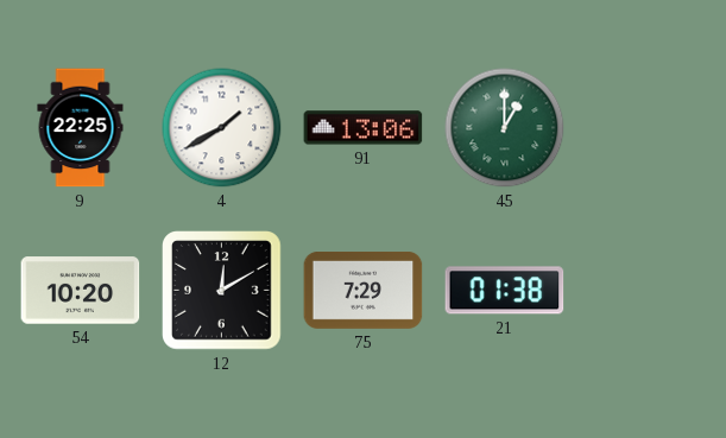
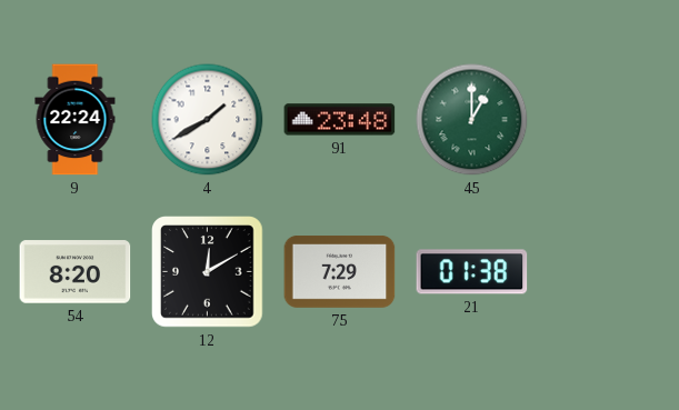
9: 22:25 -> 22:24 (76, 120)
91: 13:06 -> 23:48 (340, 120)
54: 10:20 -> 8:20 (76, 272)
